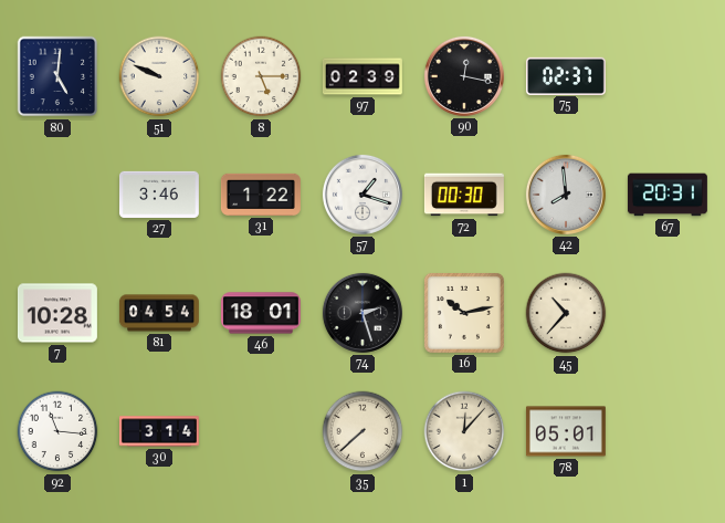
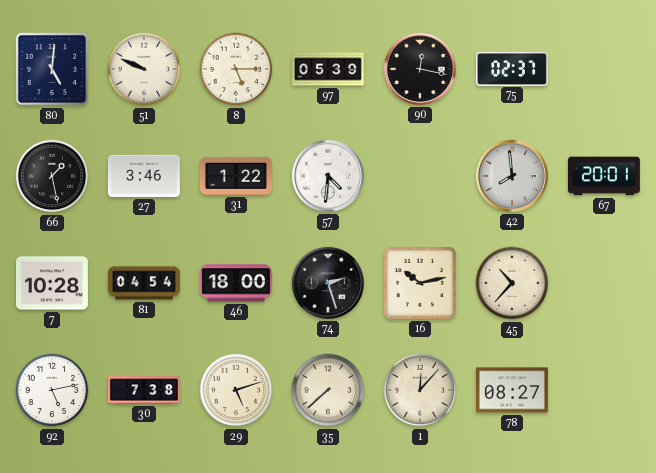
97: 02:39 -> 05:39 (328, 69)
66: none -> 1:28 (52, 176)
57: 1:18 -> 4:31 (328, 176)
72: 00:30 -> none (464, 195)
67: 20:31 -> 20:01 (604, 176)
46: 18:01 -> 18:00 (236, 283)
92: 11:16 -> 5:13 (52, 390)
30: 3:14 -> 7:38 (144, 390)
29: none -> 5:12 (236, 390)
78: 05:01 -> 08:27 (512, 390)
